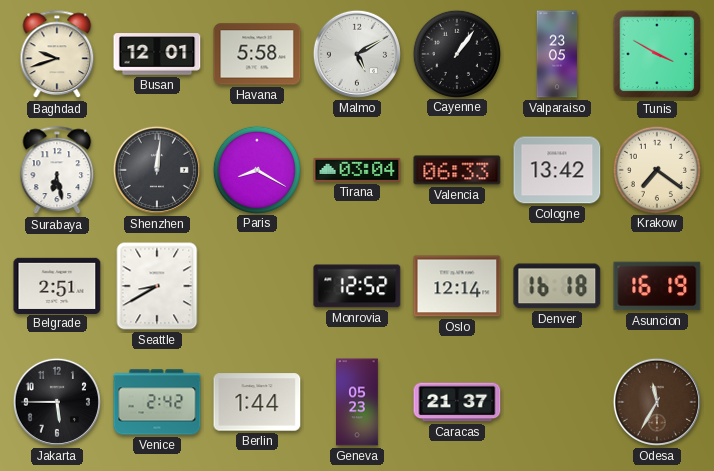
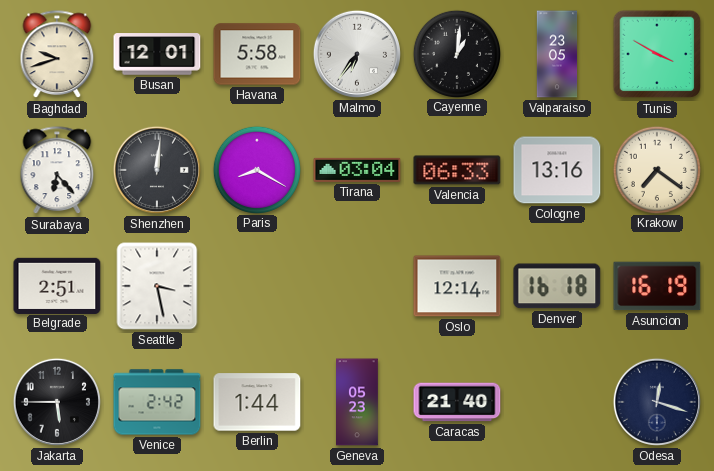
Malmo: 5:10 -> 6:36 (357, 54)
Cayenne: 1:06 -> 1:01 (456, 53)
Surabaya: 6:28 -> 6:23 (57, 171)
Cologne: 13:42 -> 13:16 (557, 170)
Seattle: 8:40 -> 3:28 (157, 286)
Monrovia: 12:52 -> none (357, 286)
Caracas: 21:37 -> 21:40 (457, 402)
Odesa: 11:35 -> 12:18 (657, 402)
Odesa dial: brown -> navy (657, 402)
